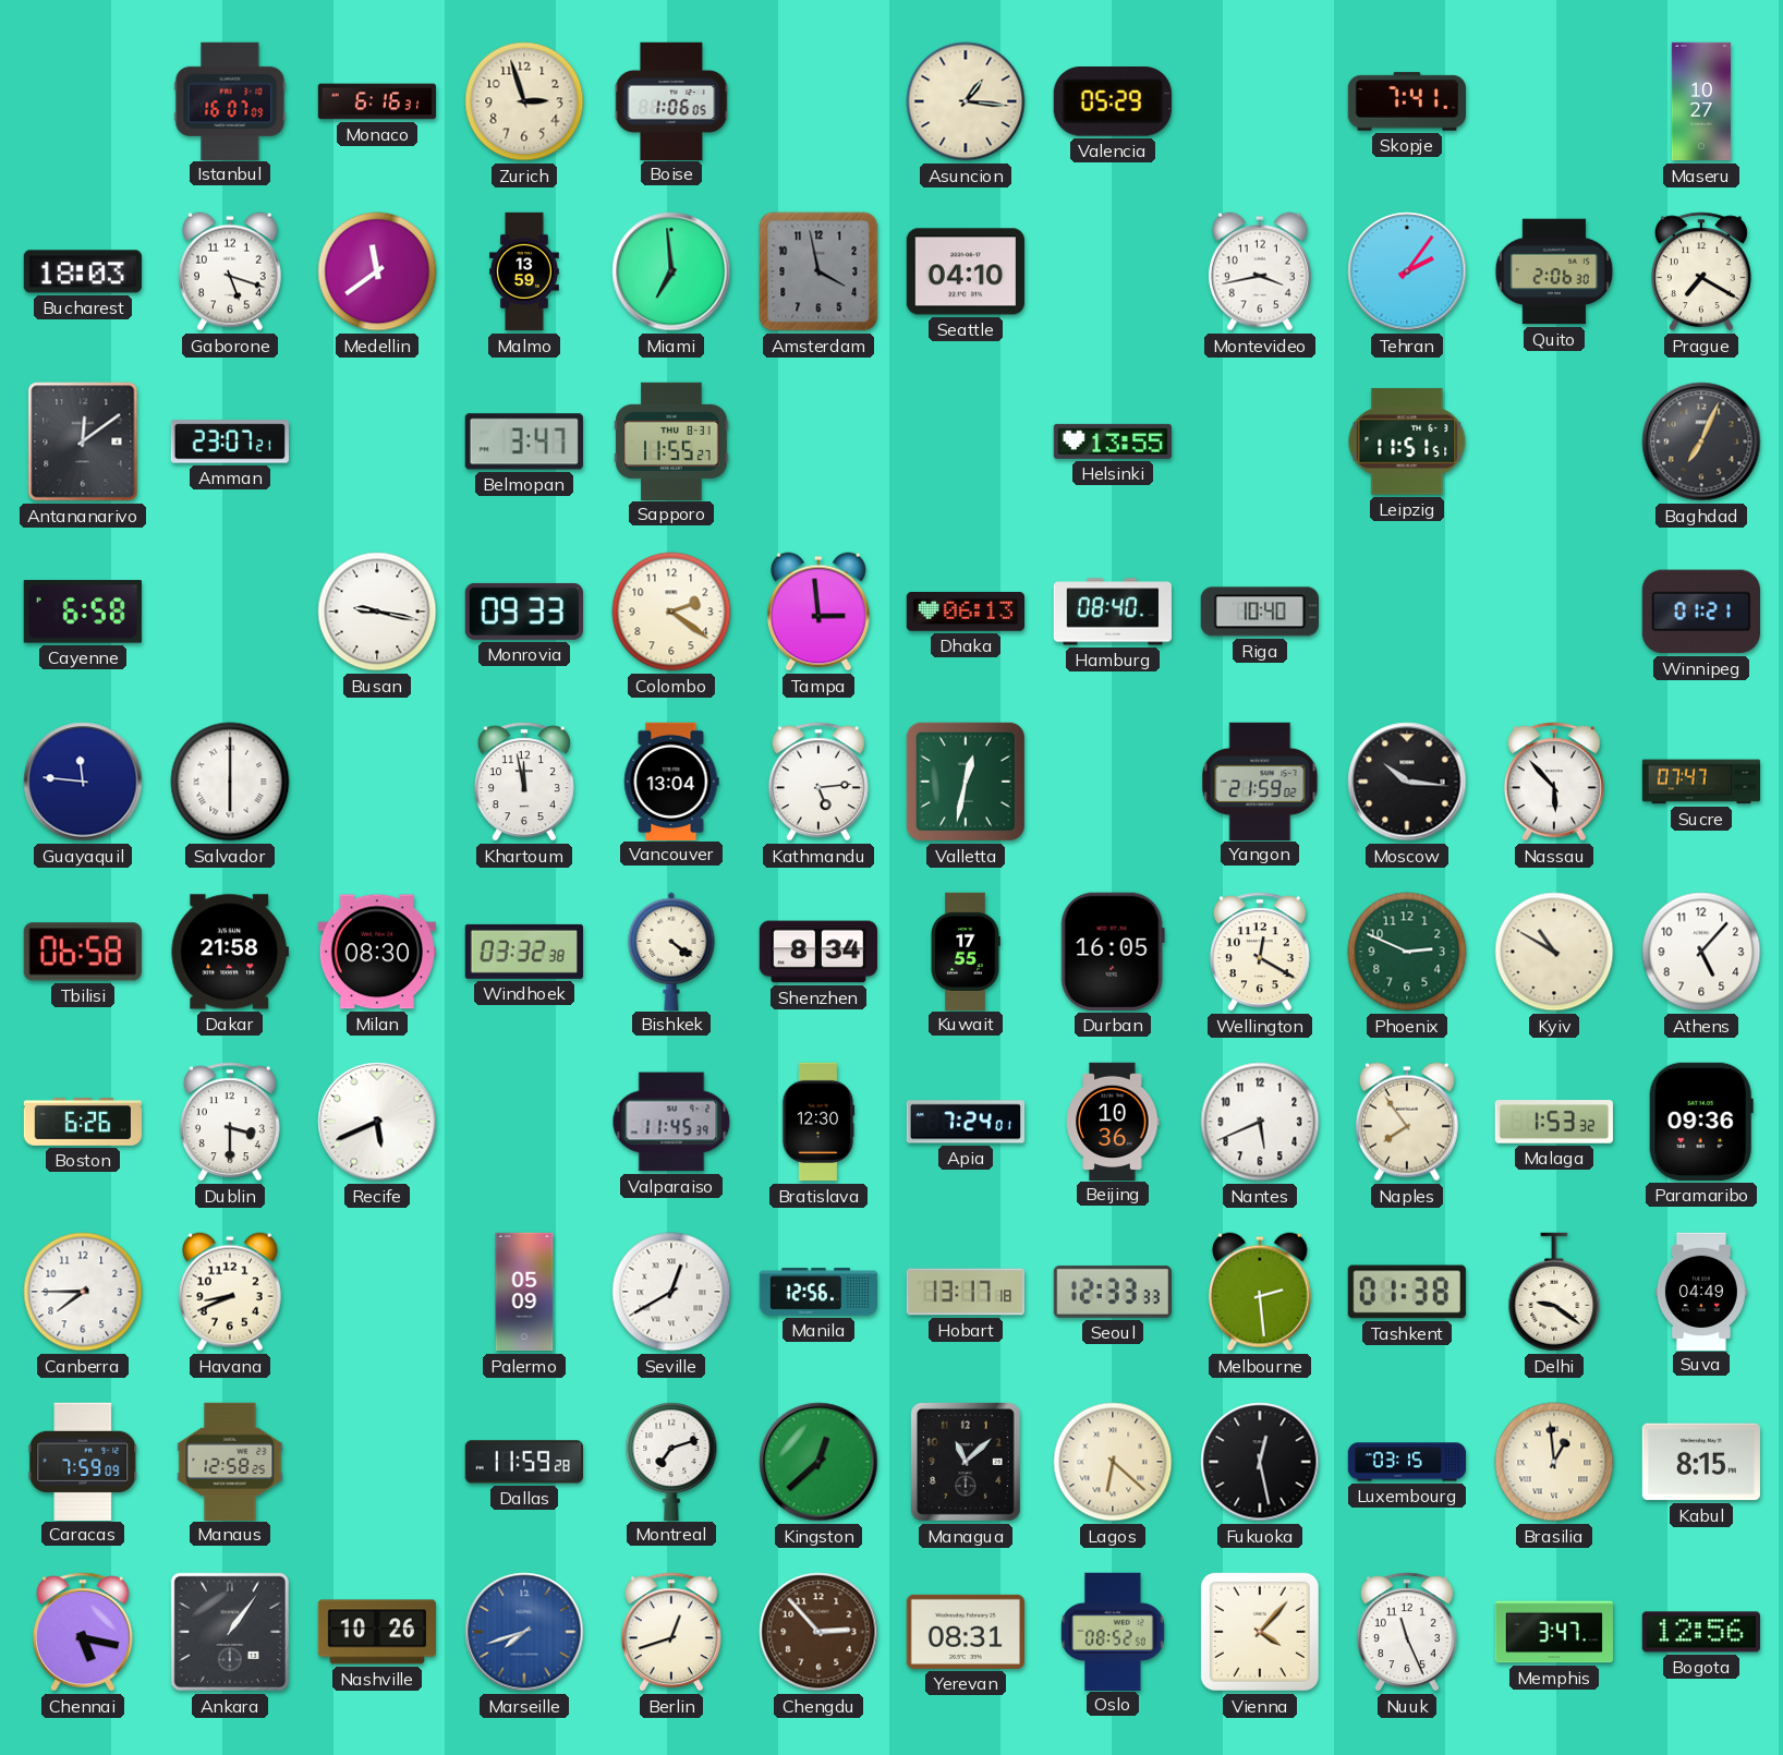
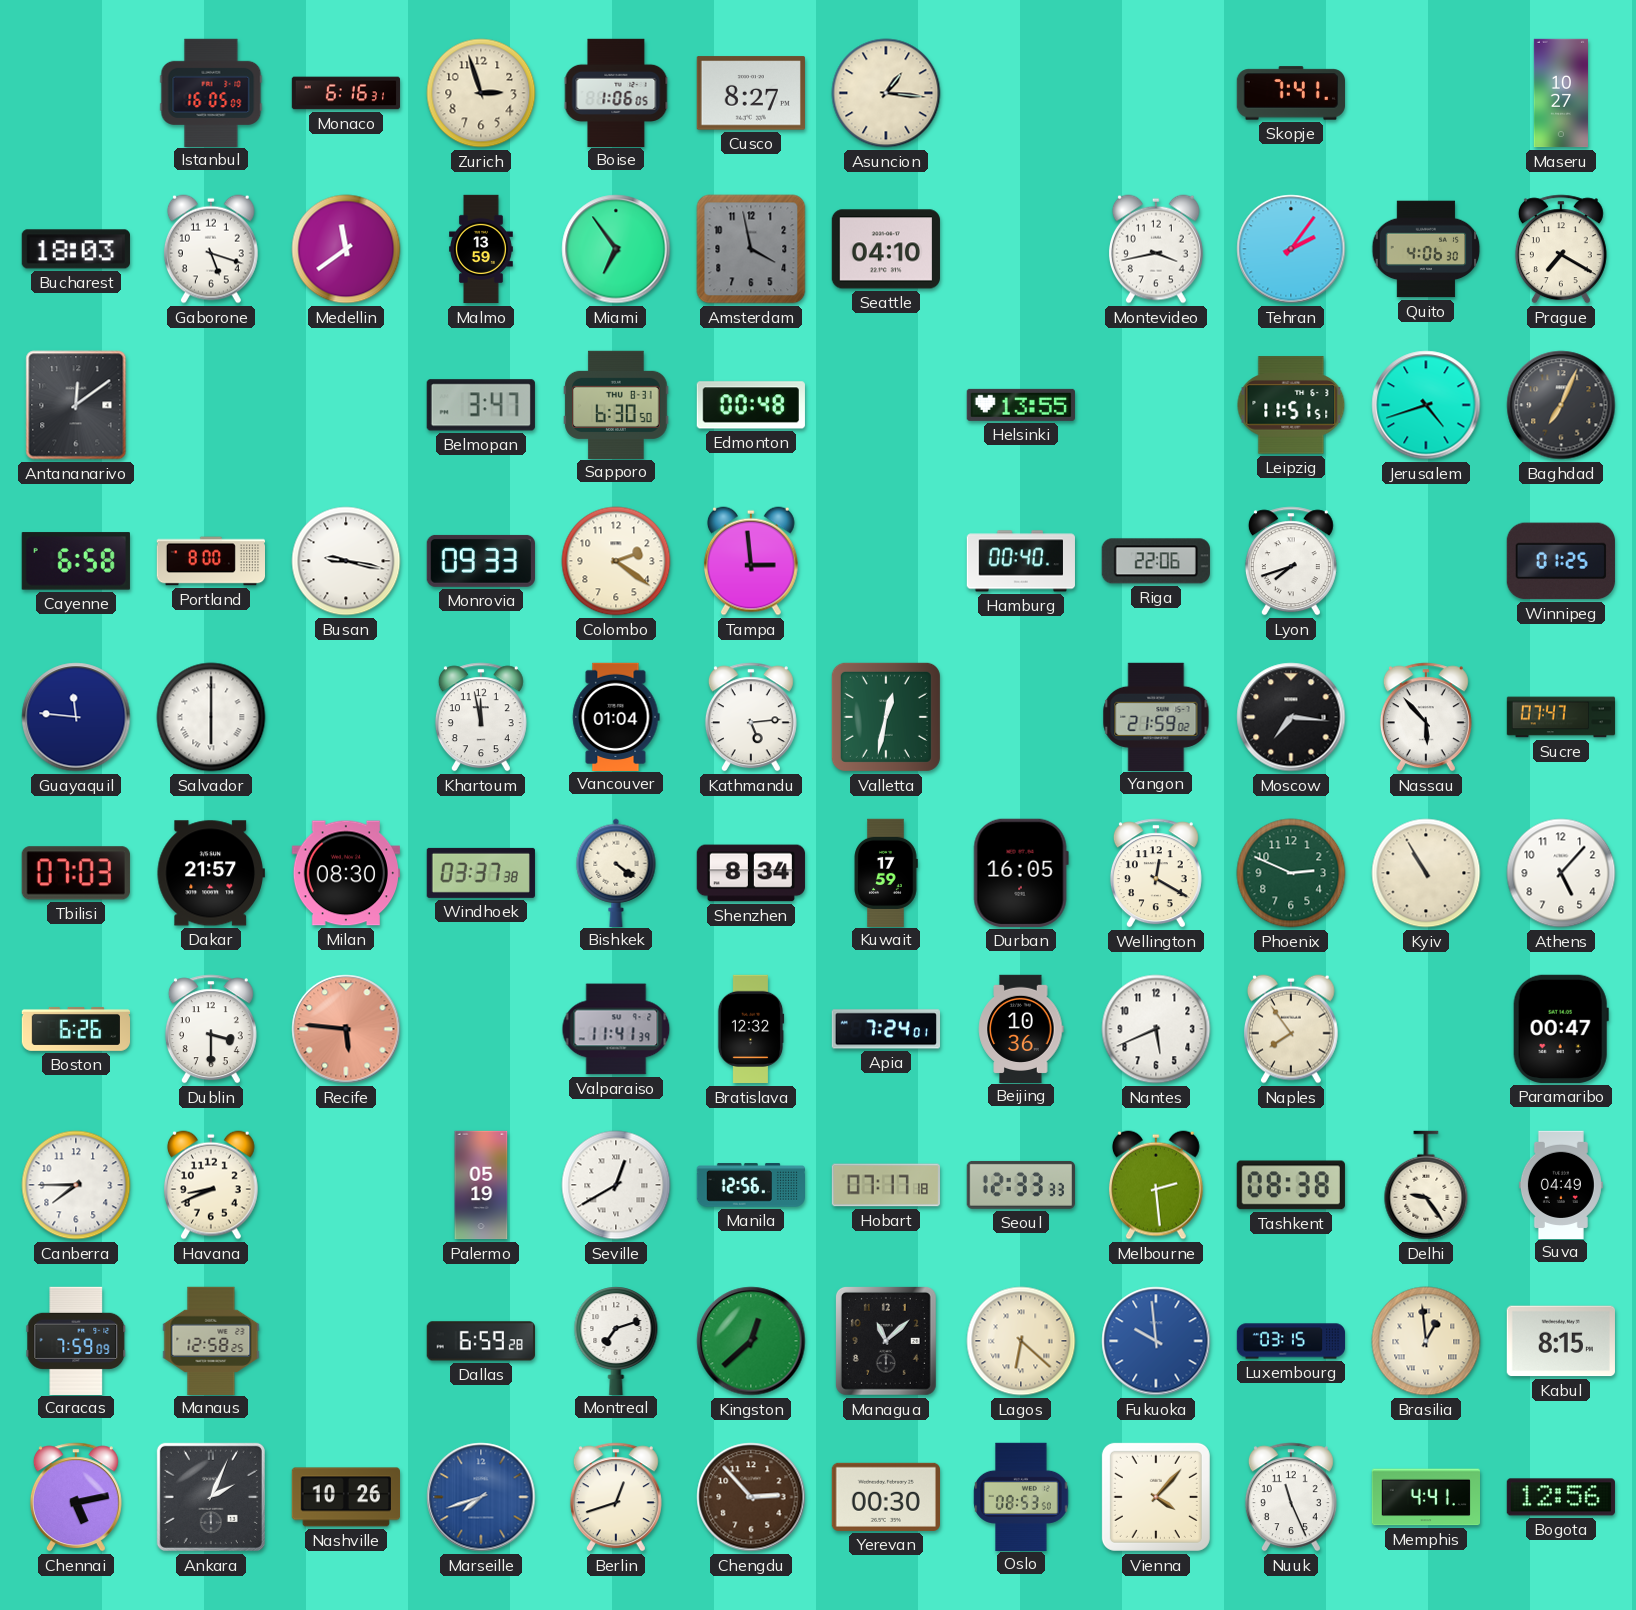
Istanbul: 16:07 -> 16:05 (211, 92)
Cusco: none -> 8:27 (751, 93)
Valencia: 05:29 -> none (1113, 101)
Miami: 6:59 -> 6:54 (616, 249)
Quito: 2:06 -> 4:06 (1426, 249)
Amman: 23:07 -> none (230, 441)
Sapporo: 11:55 -> 6:30 (616, 404)
Edmonton: none -> 00:48 (751, 405)
Jerusalem: none -> 4:42 (1426, 405)
Portland: none -> 8:00 (210, 561)
Dhaka: 06:13 -> none (965, 613)
Hamburg: 08:40 -> 00:40 (1020, 561)
Riga: 10:40 -> 22:06 (1156, 561)
Lyon: none -> 7:42 (1291, 561)
Winnipeg: 01:21 -> 01:25 (1561, 561)
Vancouver: 13:04 -> 01:04 (616, 716)
Moscow: 10:16 -> 7:16 (1291, 717)
Tbilisi: 06:58 -> 07:03 (76, 873)
Dakar: 21:58 -> 21:57 (211, 873)
Windhoek: 03:32 -> 03:37 (481, 873)
Kuwait: 17:55 -> 17:59 (886, 872)
Kyiv: 10:50 -> 10:55 (1426, 873)
Recife: 5:41 -> 5:46 (346, 1029)
Recife dial: white -> salmon (346, 1029)
Valparaiso: 11:45 -> 11:41 (616, 1029)
Bratislava: 12:30 -> 12:32 (751, 1029)
Malaga: 1:53 -> none (1554, 1122)
Paramaribo: 09:36 -> 00:47 (1561, 1029)
Palermo: 05:09 -> 05:19 (481, 1185)
Hobart: 13:17 -> 07:17 (885, 1185)
Tashkent: 01:38 -> 08:38 (1291, 1185)
Delhi: 9:21 -> 9:24 (1426, 1185)
Dallas: 11:59 -> 6:59 (481, 1341)
Fukuoka: 12:28 -> 9:59 (1156, 1341)
Fukuoka dial: black -> blue (1156, 1341)
Chennai: 5:17 -> 5:13 (76, 1497)
Ankara: 1:06 -> 2:04 (211, 1497)
Yerevan: 08:31 -> 00:30 (885, 1497)
Oslo: 08:52 -> 08:53 (1021, 1496)
Memphis: 3:47 -> 4:41 (1425, 1497)
